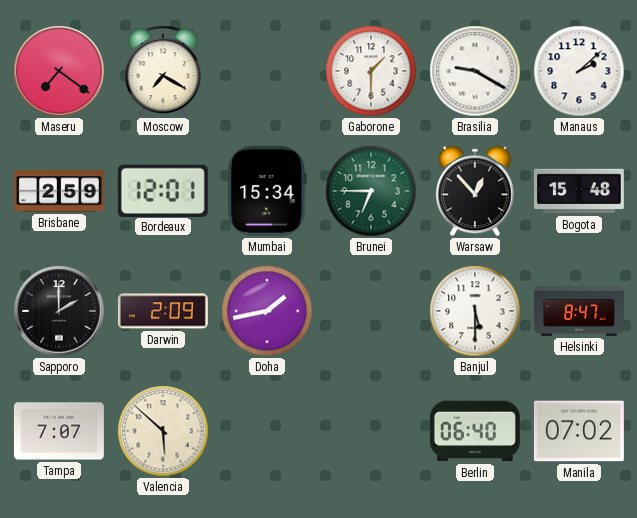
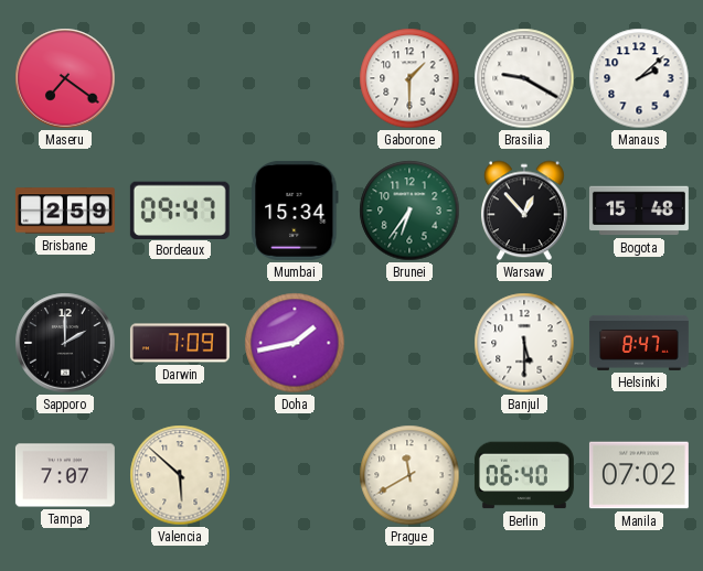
Moscow: 7:20 -> none (163, 71)
Bordeaux: 12:01 -> 09:47 (180, 209)
Brunei: 6:45 -> 6:36 (409, 211)
Darwin: 2:09 -> 7:09 (180, 343)
Prague: none -> 11:40 (409, 475)
